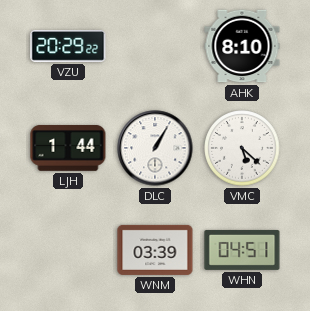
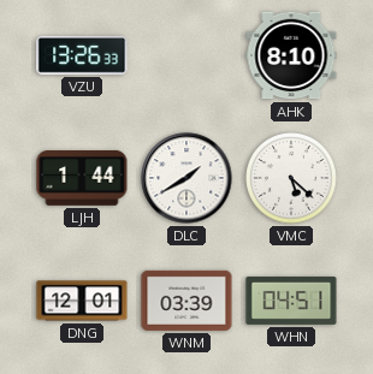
VZU: 20:29 -> 13:26 (82, 55)
DLC: 1:05 -> 1:40 (186, 178)
DNG: none -> 12:01 (82, 301)
